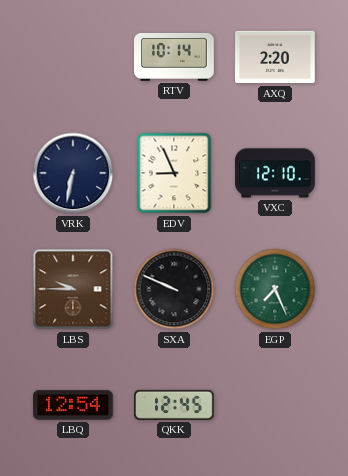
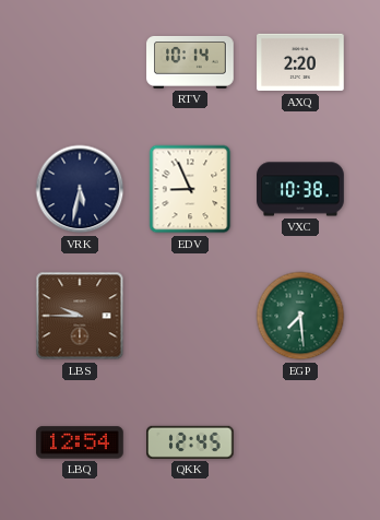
VRK: 6:32 -> 5:32 (80, 189)
VXC: 12:10 -> 10:38 (300, 189)
SXA: 9:49 -> none (174, 289)
EGP: 7:26 -> 7:29 (300, 316)
